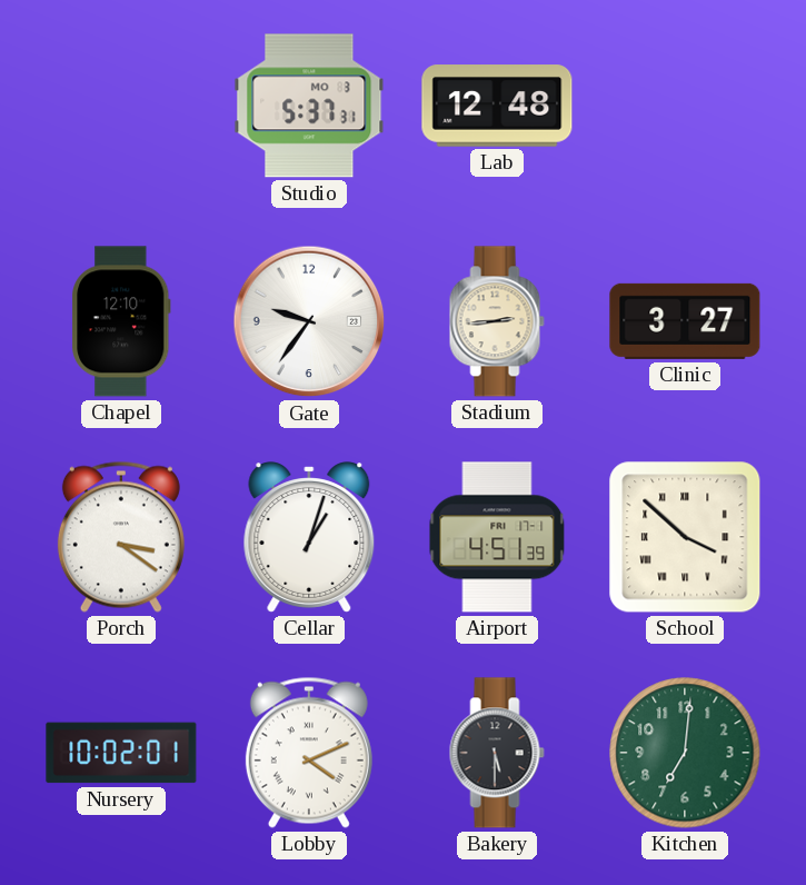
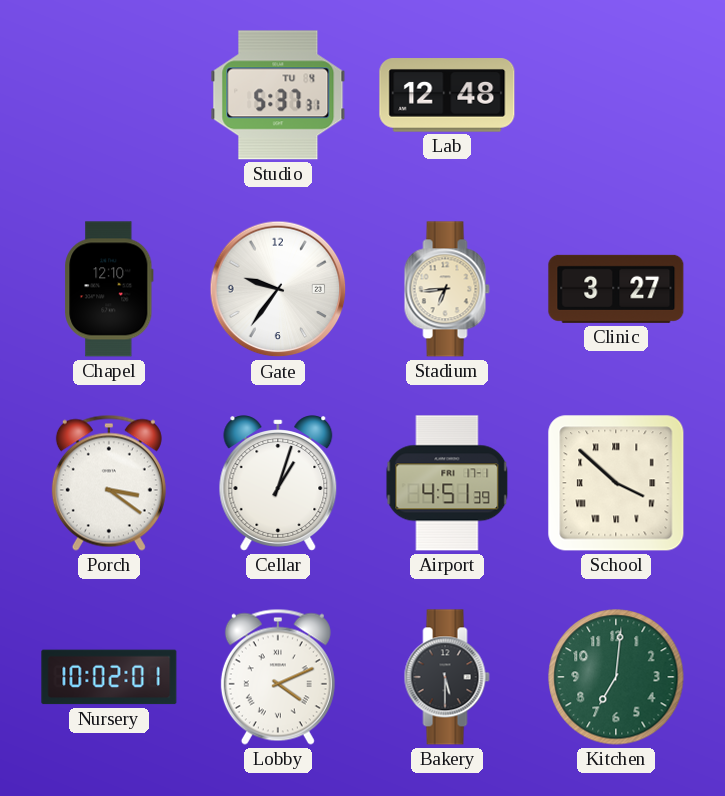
Studio date: MO 3 -> TU 4 (278, 95)
Stadium: 2:44 -> 6:44 (447, 289)
